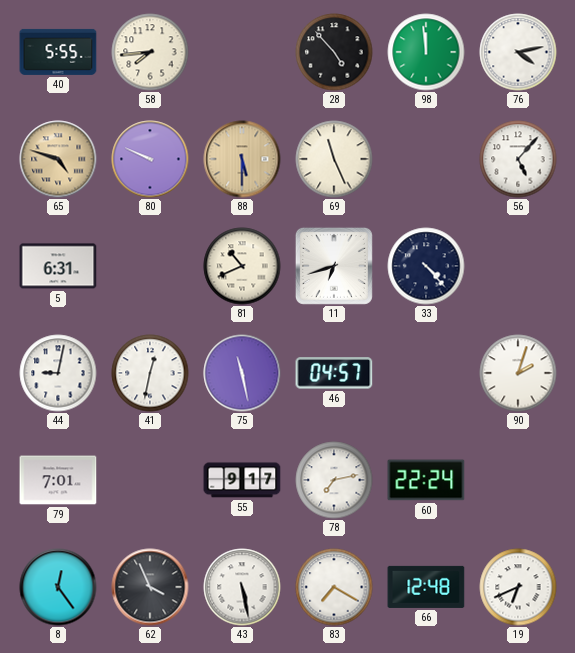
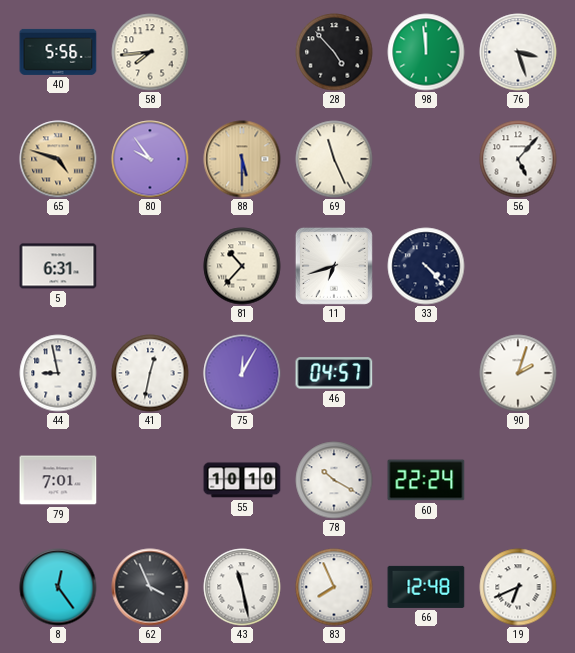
40: 5:55 -> 5:56 (58, 52)
76: 4:13 -> 3:27 (518, 52)
80: 9:49 -> 9:54 (150, 159)
81: 10:41 -> 10:37 (242, 266)
44: 9:02 -> 8:58 (58, 373)
75: 11:28 -> 12:05 (242, 373)
55: 9:17 -> 10:10 (242, 480)
78: 7:13 -> 10:20 (334, 480)
43: 5:28 -> 11:28 (242, 587)
83: 7:20 -> 7:56 (334, 587)
